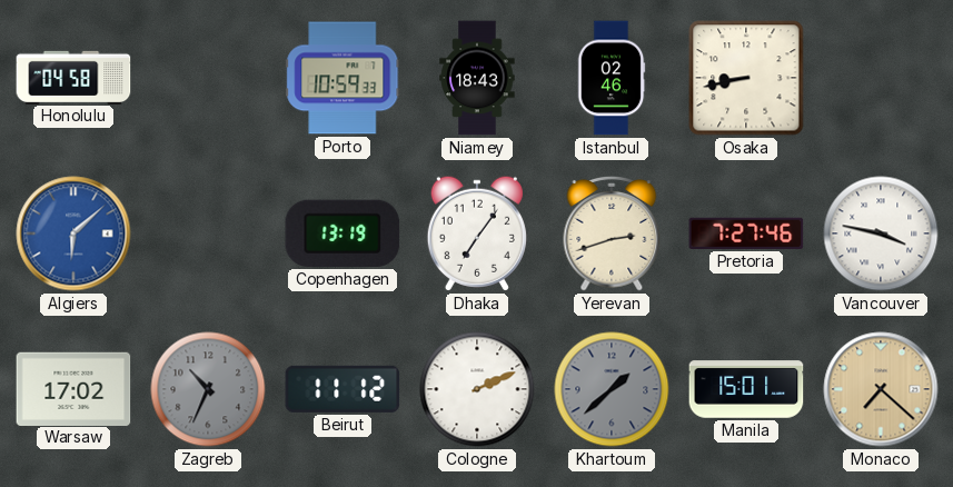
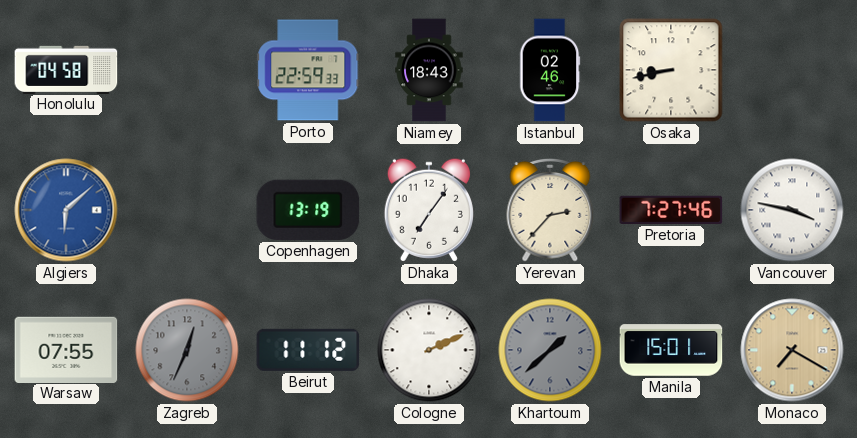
Porto: 10:59 -> 22:59 (308, 70)
Yerevan: 2:42 -> 2:37 (550, 210)
Warsaw: 17:02 -> 07:55 (66, 349)
Zagreb: 10:34 -> 12:34 (187, 350)
Monaco: 7:22 -> 7:20 (792, 350)
